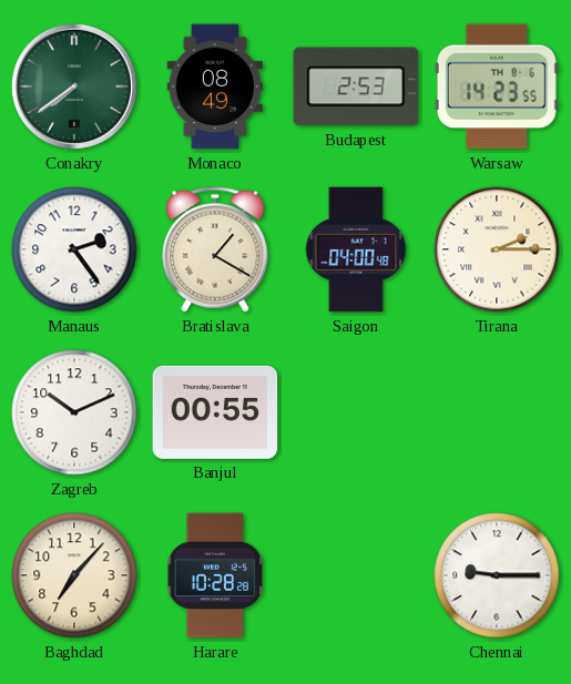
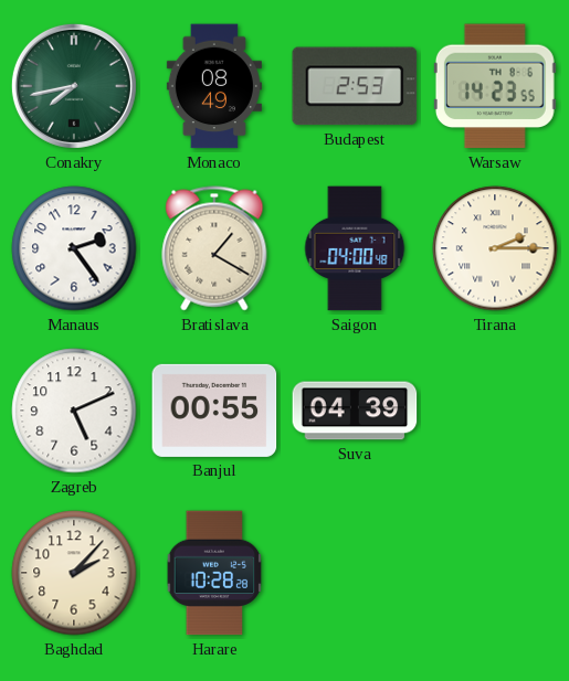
Conakry: 7:39 -> 7:43 (74, 86)
Zagreb: 10:11 -> 5:11 (74, 411)
Suva: none -> 04:39 (355, 411)
Baghdad: 7:07 -> 2:07 (74, 573)
Chennai: 9:15 -> none (497, 575)
